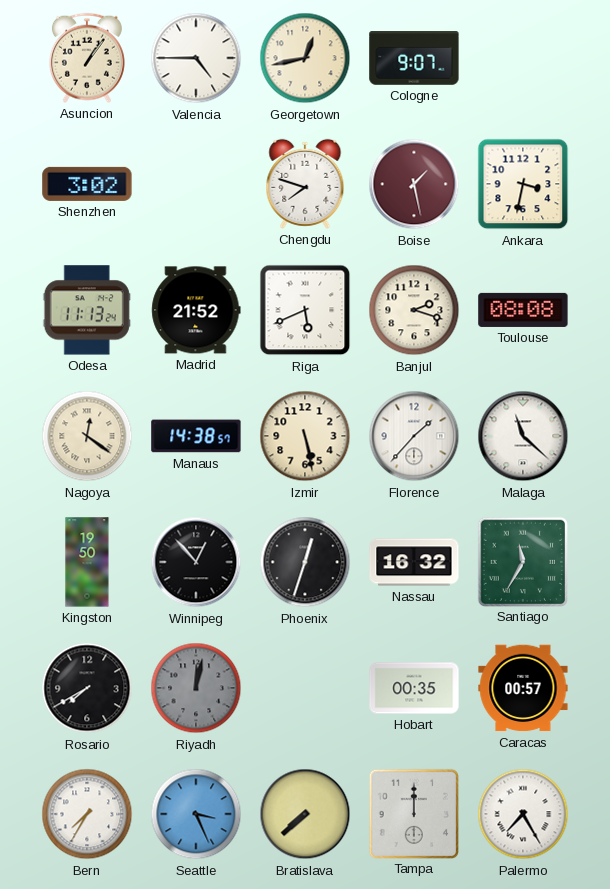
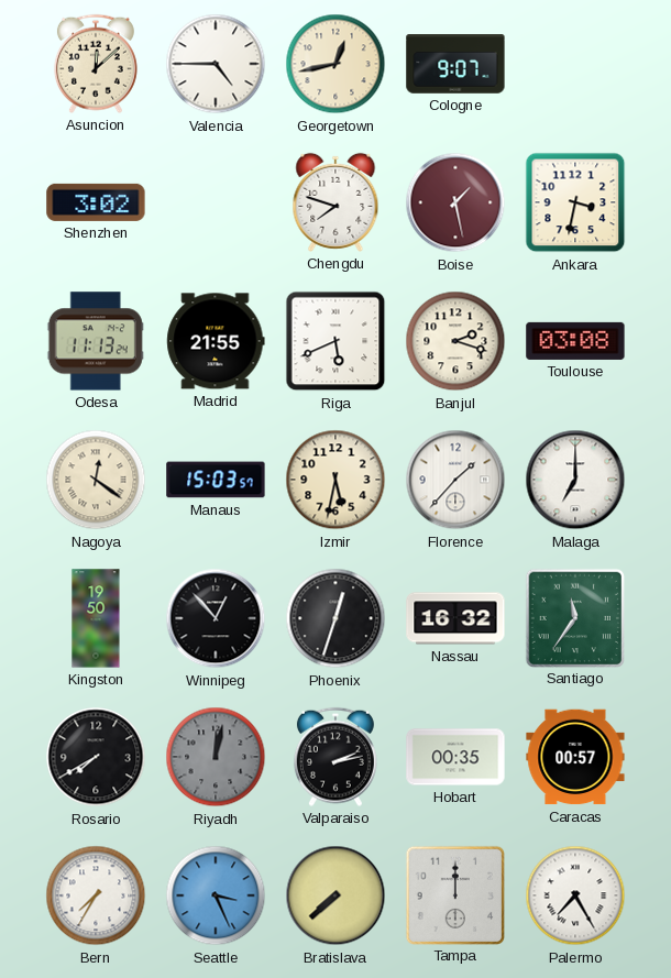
Asuncion: 1:06 -> 12:08 (96, 64)
Madrid: 21:52 -> 21:55 (216, 341)
Toulouse: 08:08 -> 03:08 (575, 341)
Manaus: 14:38 -> 15:03 (216, 480)
Izmir: 5:28 -> 5:32 (335, 480)
Malaga: 11:22 -> 7:00 (575, 480)
Santiago: 11:35 -> 11:36 (574, 617)
Valparaiso: none -> 2:13 (335, 757)
